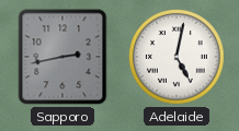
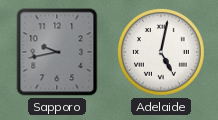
Sapporo: 2:43 -> 9:43 (57, 52)
